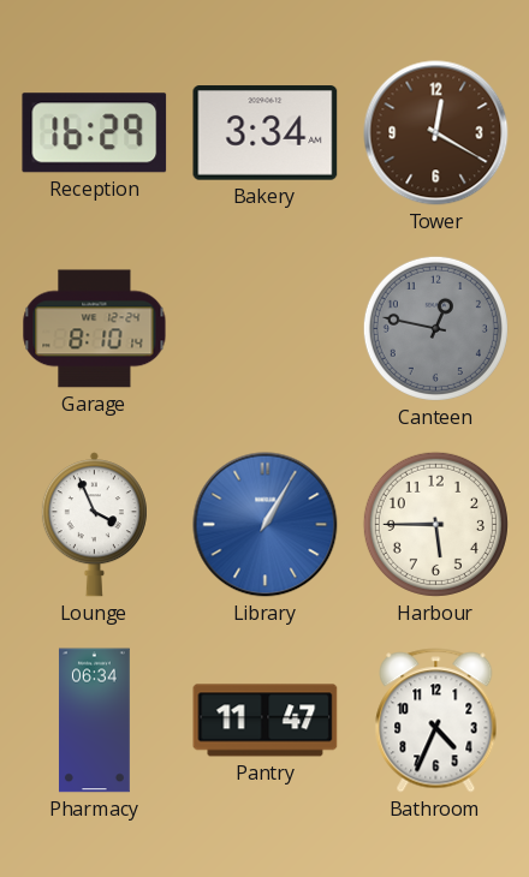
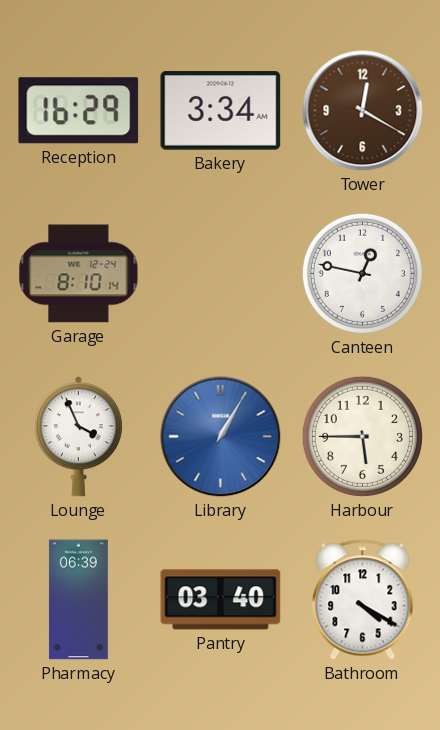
Canteen dial: grey -> white (362, 273)
Pharmacy: 06:34 -> 06:39 (78, 600)
Pantry: 11:47 -> 03:40 (221, 600)
Bathroom: 4:34 -> 4:20 (363, 600)
